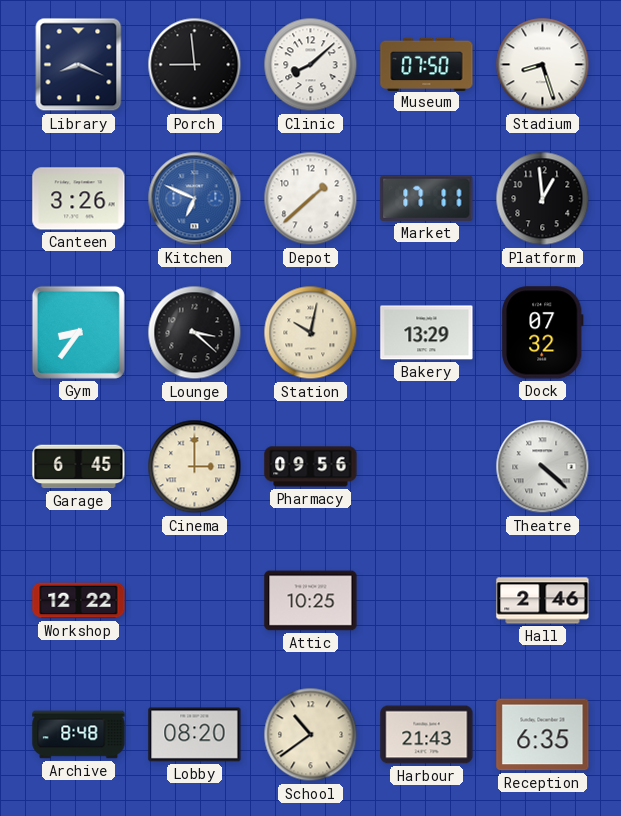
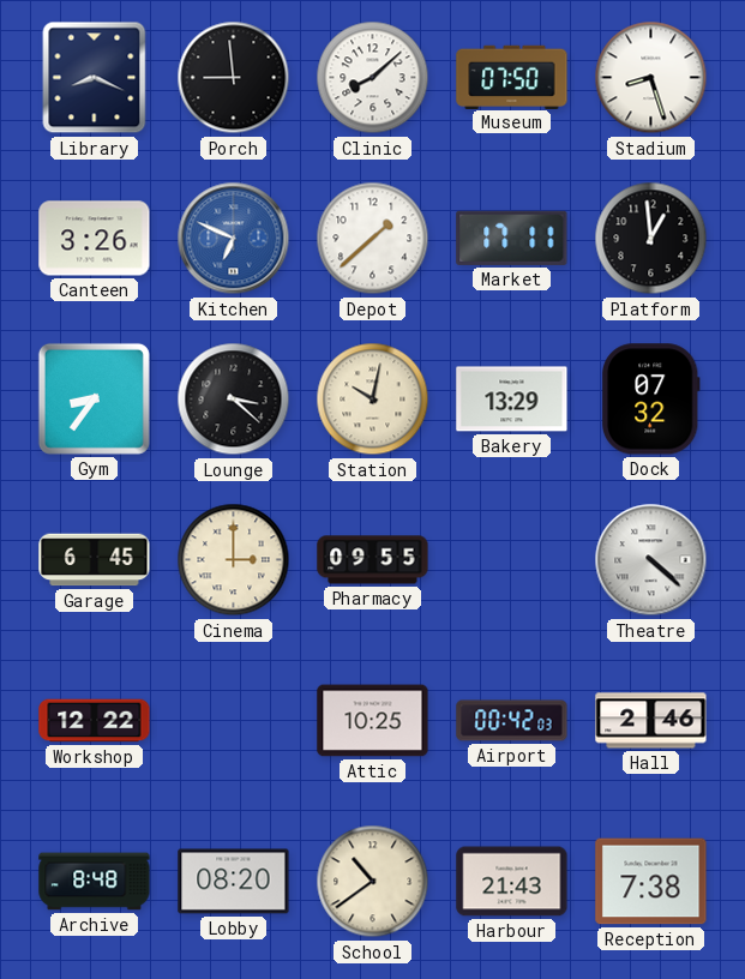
Pharmacy: 09:56 -> 09:55 (373, 560)
Airport: none -> 00:42 (512, 721)
Reception: 6:35 -> 7:38 (651, 882)
